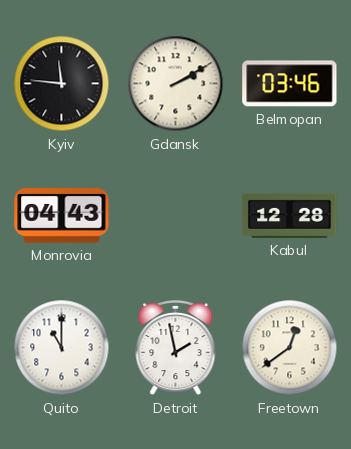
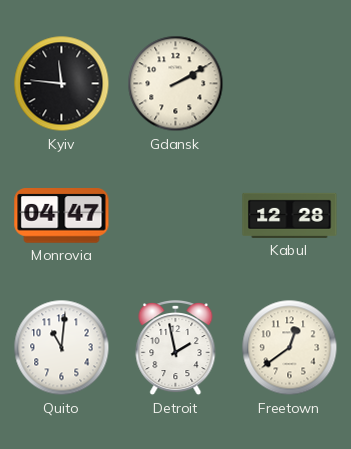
Belmopan: 03:46 -> none (290, 84)
Monrovia: 04:43 -> 04:47 (62, 216)
Quito: 11:00 -> 11:01 (62, 348)
